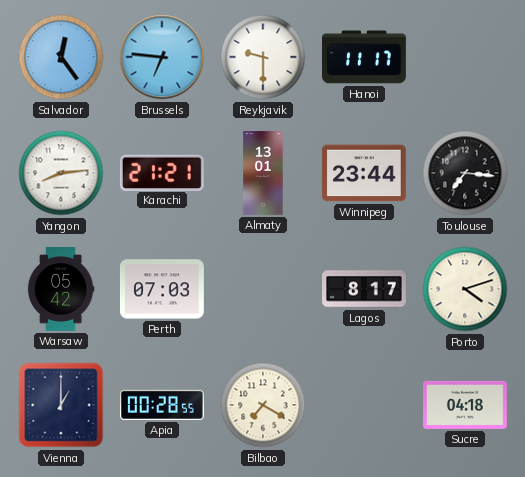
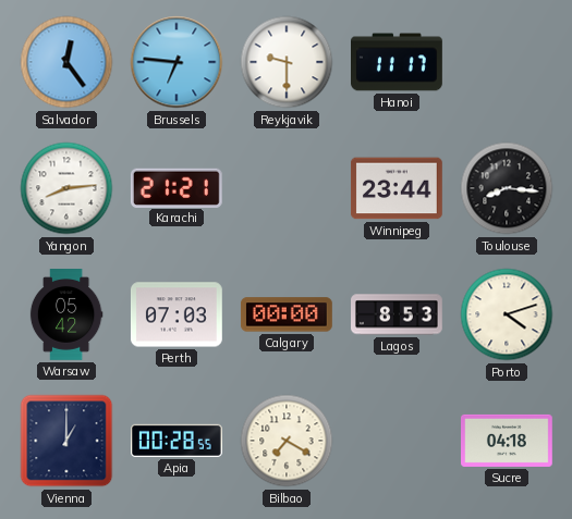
Almaty: 13:01 -> none (263, 173)
Toulouse: 7:16 -> 8:16 (507, 188)
Calgary: none -> 00:00 (287, 314)
Lagos: 8:17 -> 8:53 (398, 314)
